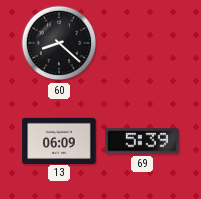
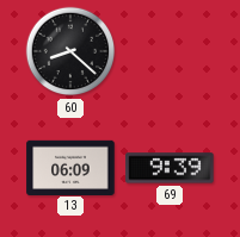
69: 5:39 -> 9:39 (170, 168)
